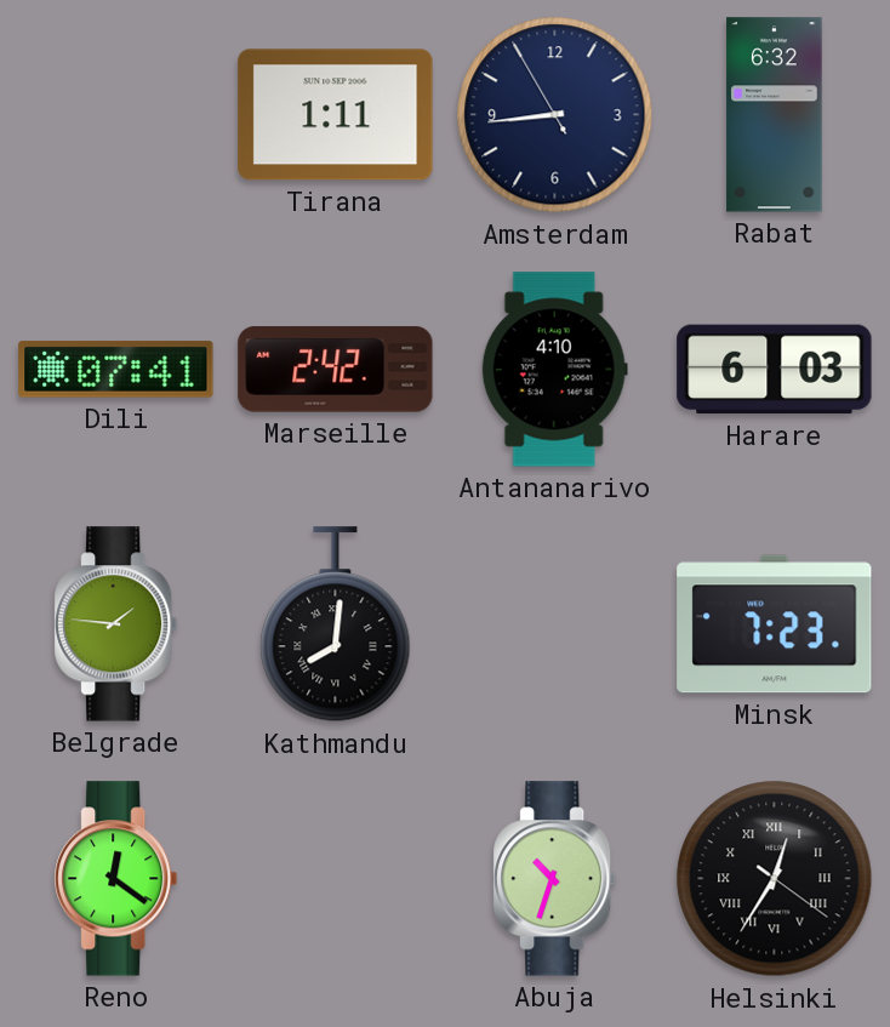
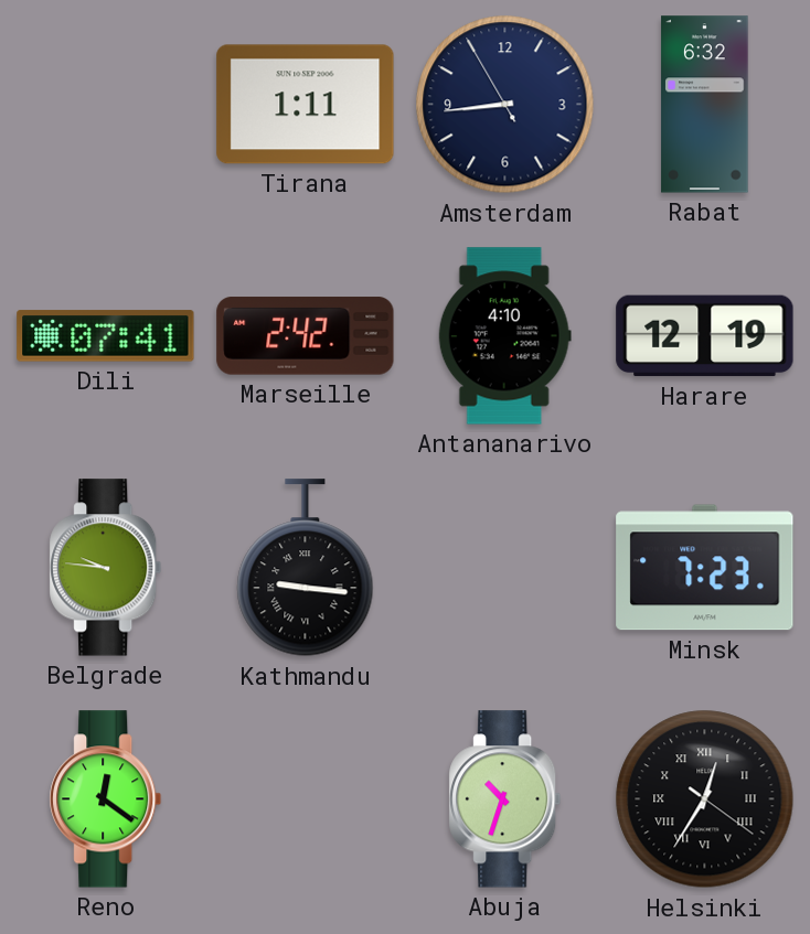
Harare: 6:03 -> 12:19 (705, 336)
Belgrade: 1:46 -> 9:46 (106, 568)
Kathmandu: 8:01 -> 9:16 (306, 568)
